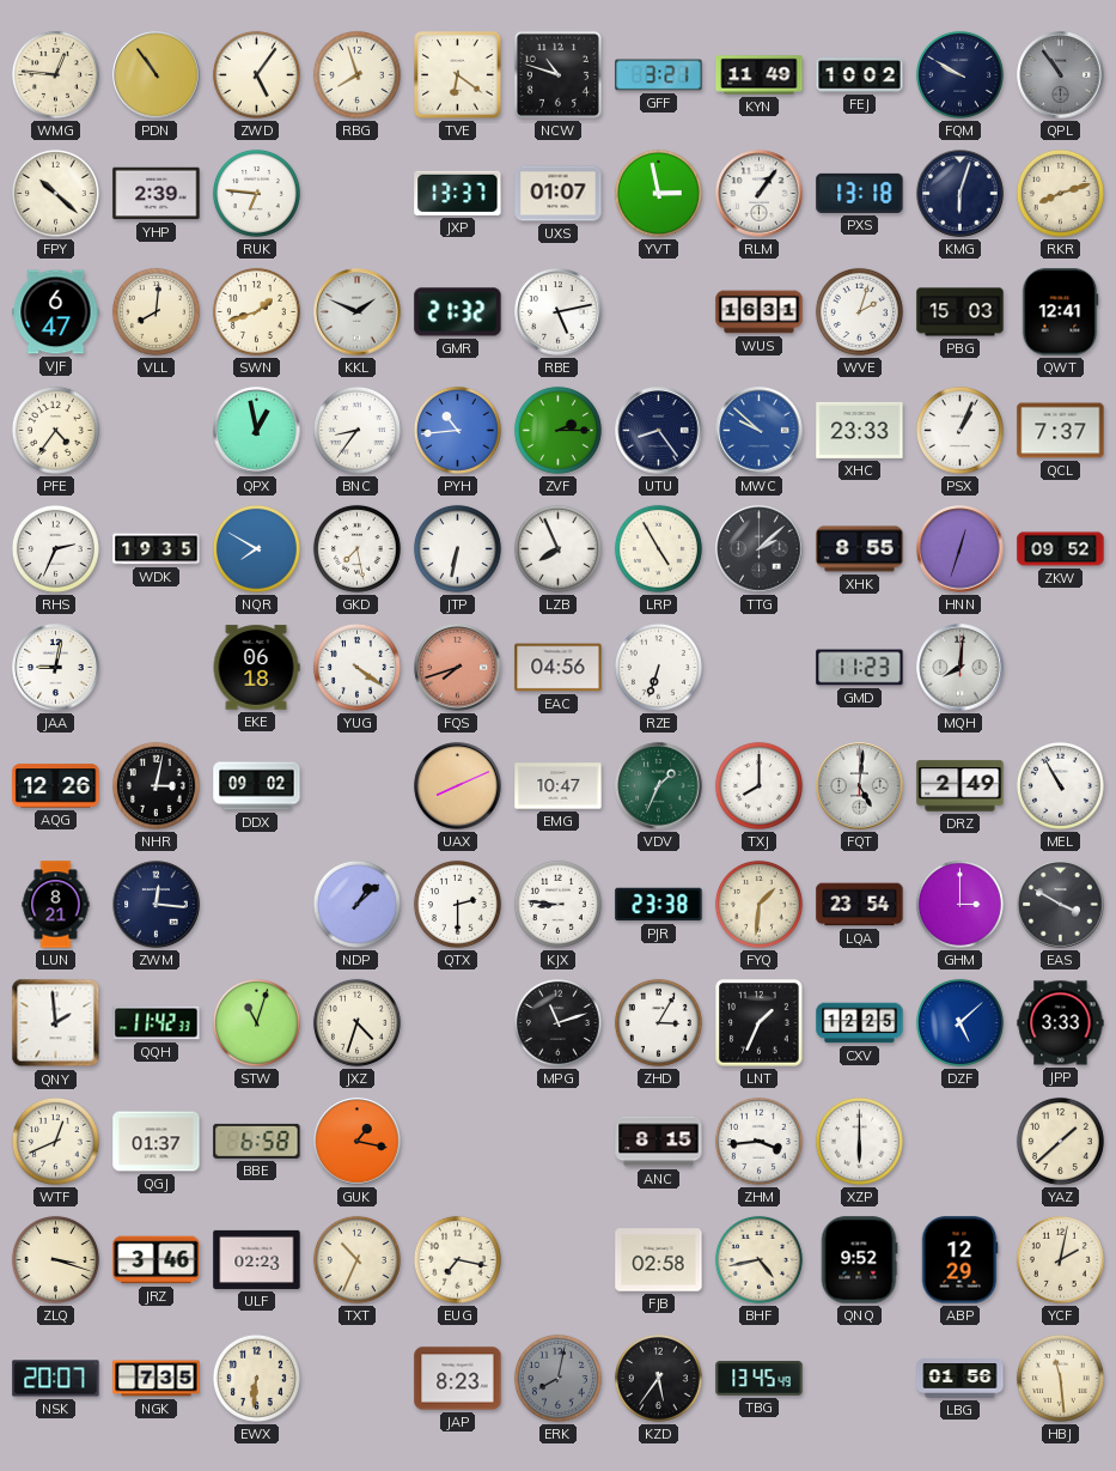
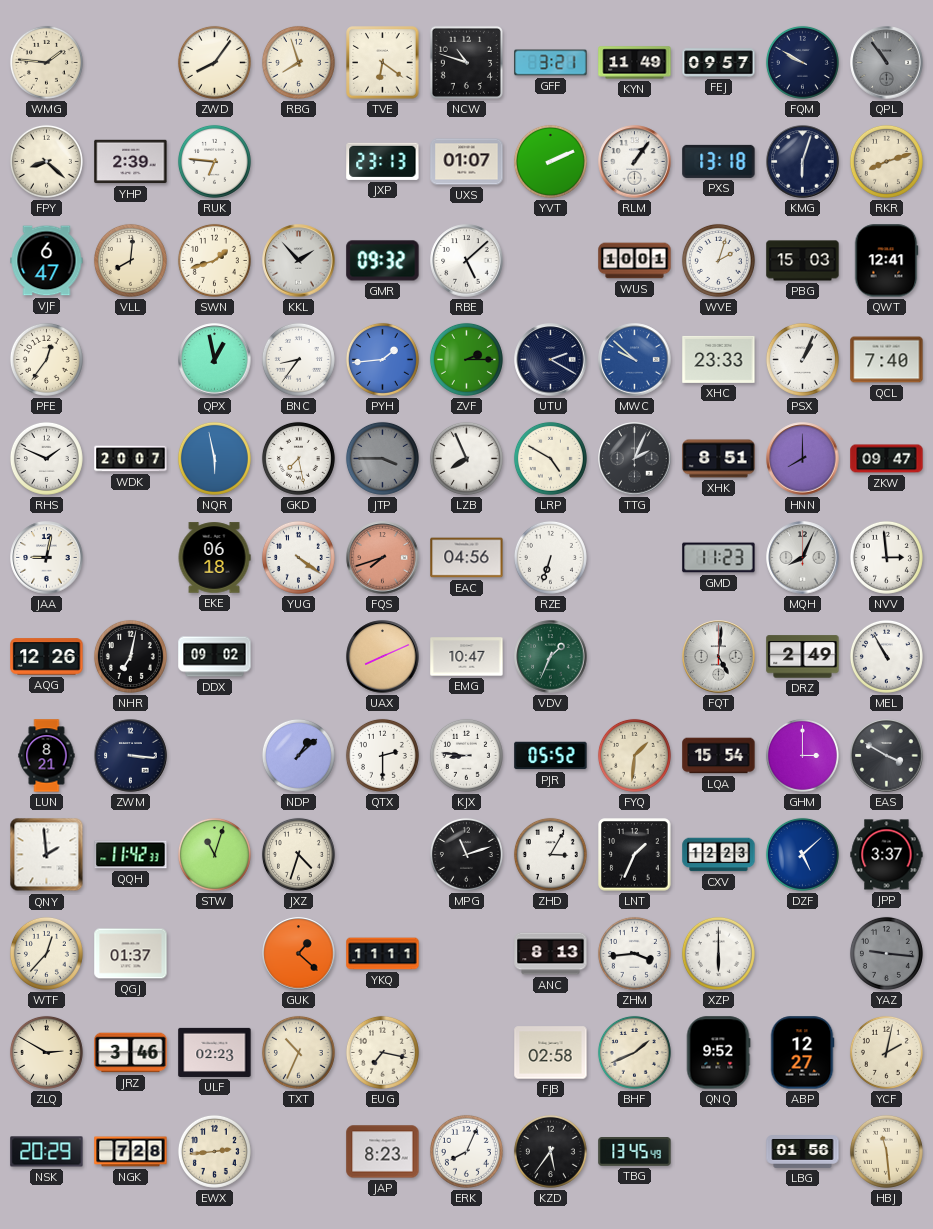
WMG: 12:46 -> 1:46 (46, 62)
PDN: 10:54 -> none (157, 75)
ZWD: 5:06 -> 8:06 (214, 62)
FEJ: 10:02 -> 09:57 (719, 63)
FPY: 10:22 -> 8:22 (46, 161)
JXP: 13:37 -> 23:13 (383, 161)
YVT: 2:58 -> 2:11 (550, 161)
KKL: 1:49 -> 1:53 (299, 261)
GMR: 21:32 -> 09:32 (383, 261)
RBE: 5:13 -> 5:08 (467, 261)
WUS: 16:31 -> 10:01 (635, 261)
PFE: 4:36 -> 12:36 (46, 359)
PYH: 10:44 -> 1:44 (382, 359)
UTU: 8:24 -> 2:20 (551, 360)
QCL: 7:37 -> 7:40 (887, 360)
RHS: 2:34 -> 1:49 (46, 458)
WDK: 19:35 -> 20:07 (131, 459)
NQR: 7:50 -> 5:58 (214, 458)
JTP: 6:32 -> 3:45 (382, 458)
JTP dial: white -> grey (382, 458)
LRP: 4:55 -> 4:50 (550, 458)
TTG: 2:08 -> 2:04 (635, 459)
XHK: 8:55 -> 8:51 (719, 459)
HNN: 12:33 -> 8:00 (803, 459)
ZKW: 09:52 -> 09:47 (887, 459)
MQH: 8:01 -> 8:04 (803, 558)
NVV: none -> 2:59 (886, 557)
NHR: 3:02 -> 7:02 (130, 656)
TXJ: 8:00 -> none (758, 785)
ZWM: 12:16 -> 3:16 (131, 756)
PJR: 23:38 -> 05:52 (551, 756)
LQA: 23:54 -> 15:54 (719, 756)
CXV: 12:25 -> 12:23 (719, 855)
JPP: 3:33 -> 3:37 (887, 855)
WTF: 12:41 -> 12:37 (46, 953)
BBE: 6:58 -> none (257, 1141)
GUK: 1:17 -> 1:22 (299, 954)
YKQ: none -> 11:11 (383, 954)
ANC: 8:15 -> 8:13 (551, 954)
YAZ: 1:38 -> 9:16 (886, 953)
YAZ dial: cream -> grey (886, 953)
ZLQ: 3:18 -> 2:50 (46, 1052)
BHF: 4:43 -> 1:41 (634, 1052)
ABP: 12:29 -> 12:27 (802, 1053)
NSK: 20:07 -> 20:29 (47, 1152)
NGK: 7:35 -> 7:28 (131, 1152)
EWX: 6:31 -> 2:44 (214, 1151)
ERK: 8:02 -> 8:04 (466, 1151)
ERK dial: grey -> white (466, 1151)
